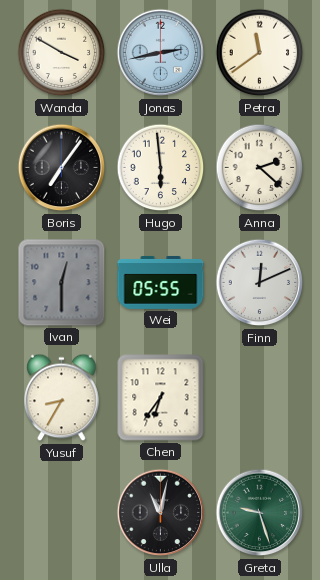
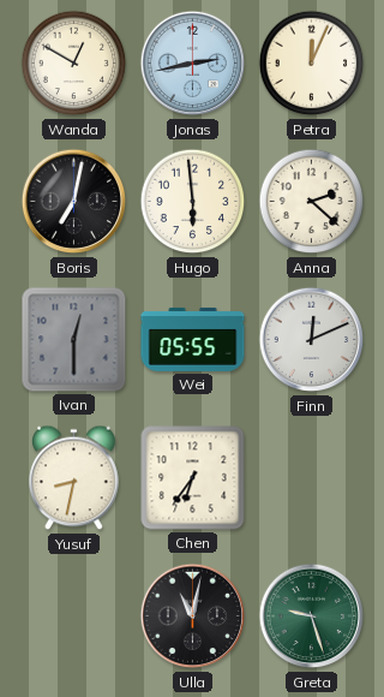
Wanda: 3:50 -> 12:50 (74, 64)
Petra: 11:39 -> 12:04 (312, 64)
Boris: 7:06 -> 7:02 (74, 202)
Yusuf: 8:35 -> 8:32 (74, 478)
